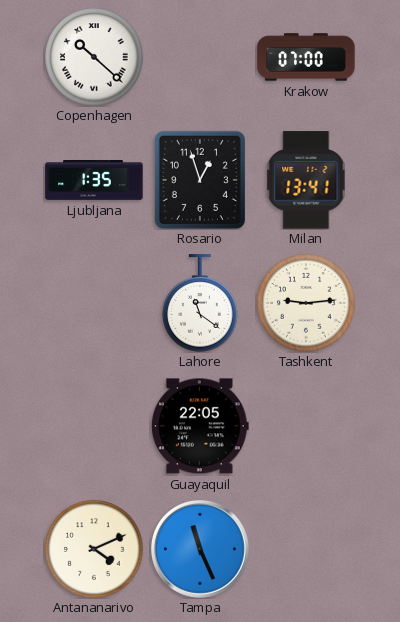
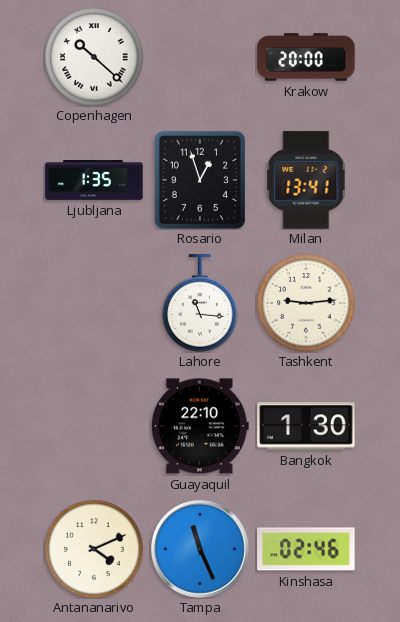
Krakow: 07:00 -> 20:00 (306, 57)
Lahore: 11:21 -> 11:16 (200, 303)
Guayaquil: 22:05 -> 22:10 (200, 426)
Bangkok: none -> 1:30 (306, 426)
Kinshasa: none -> 02:46 (306, 549)
